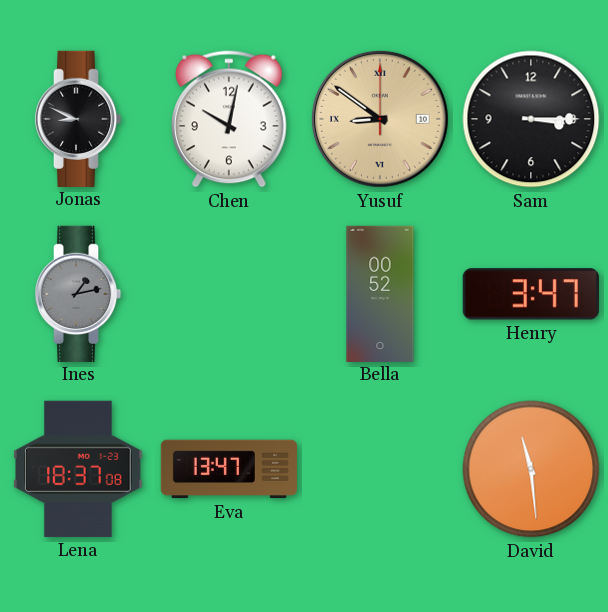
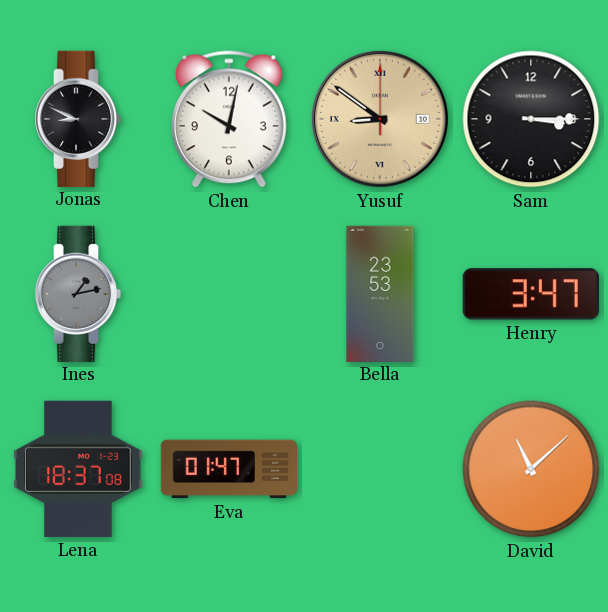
Bella: 00:52 -> 23:53 (380, 293)
Eva: 13:47 -> 01:47 (228, 469)
David: 11:29 -> 11:08 (531, 469)
